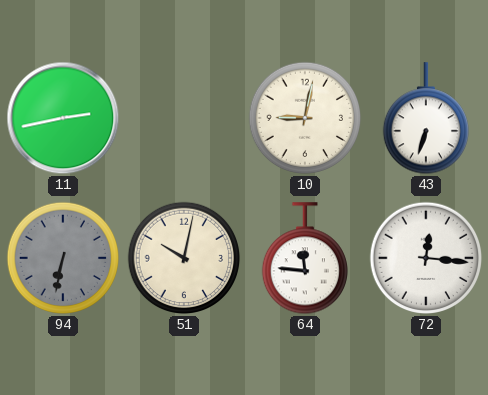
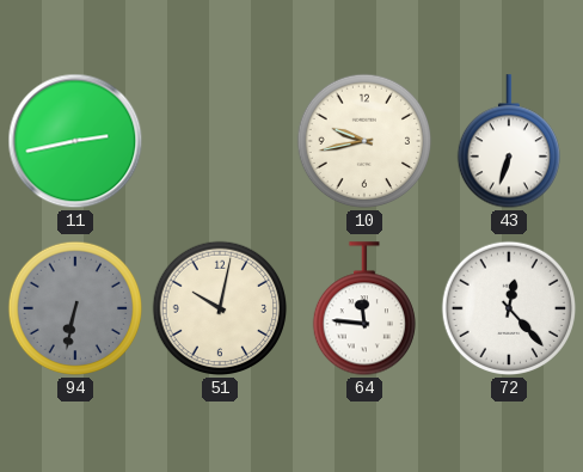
10: 9:02 -> 9:43 (364, 141)
72: 12:16 -> 12:23 (509, 308)
